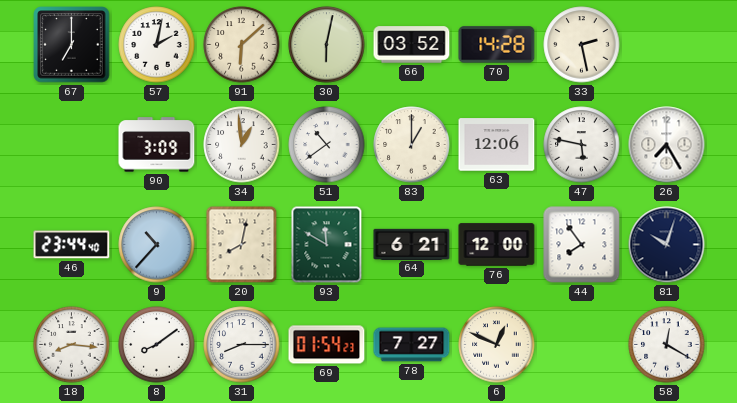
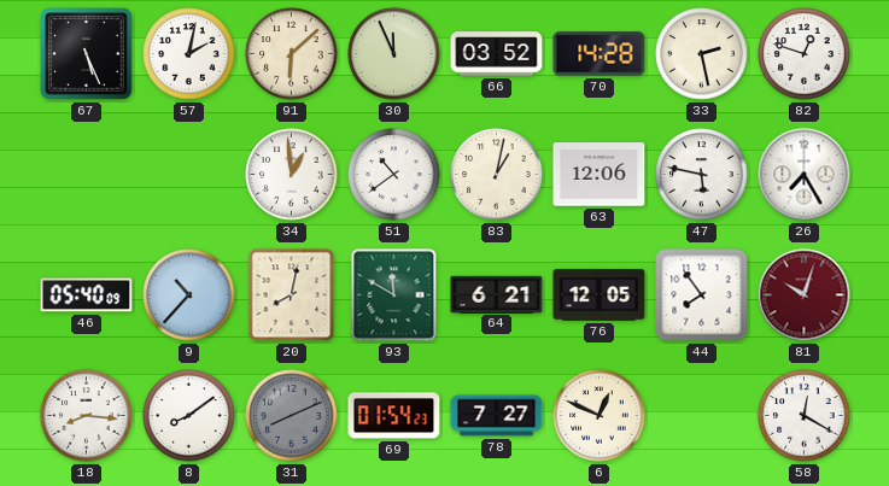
67: 7:00 -> 5:26 (87, 54)
30: 6:02 -> 11:56 (394, 54)
82: none -> 12:48 (805, 54)
90: 3:09 -> none (157, 145)
83: 1:00 -> 1:02 (497, 175)
46: 23:44 -> 05:40 (87, 295)
76: 12:00 -> 12:05 (600, 295)
81 dial: navy -> burgundy (805, 295)
31: 8:15 -> 8:11 (292, 416)
31 dial: white -> grey (292, 416)
